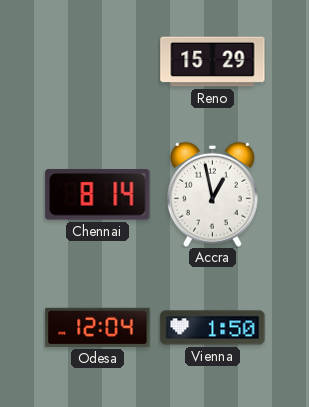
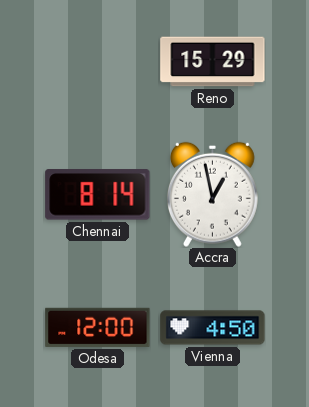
Odesa: 12:04 -> 12:00 (98, 327)
Vienna: 1:50 -> 4:50 (213, 328)
